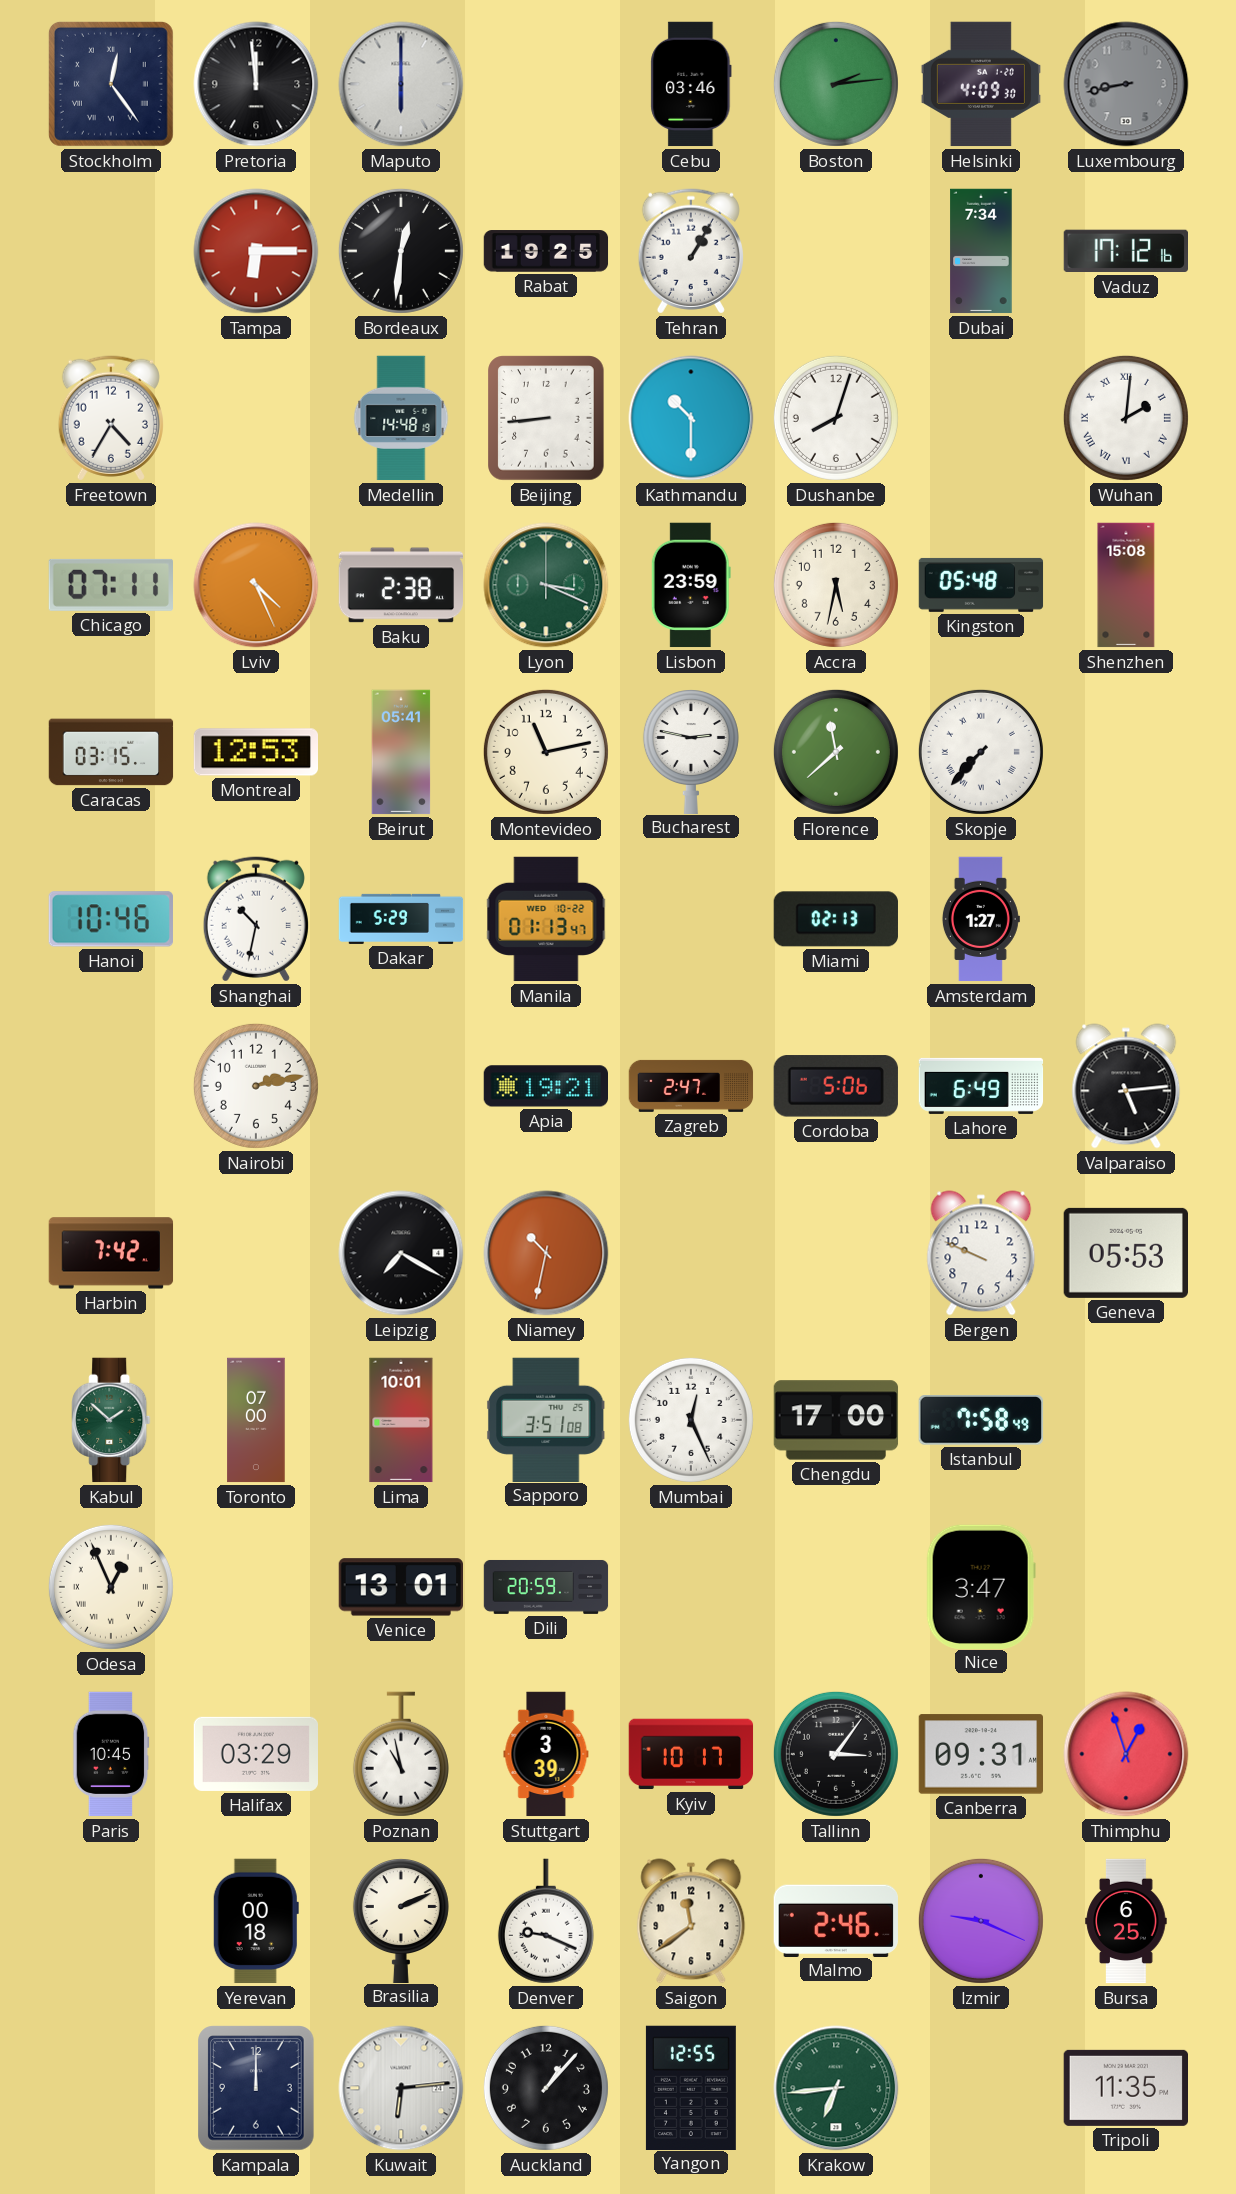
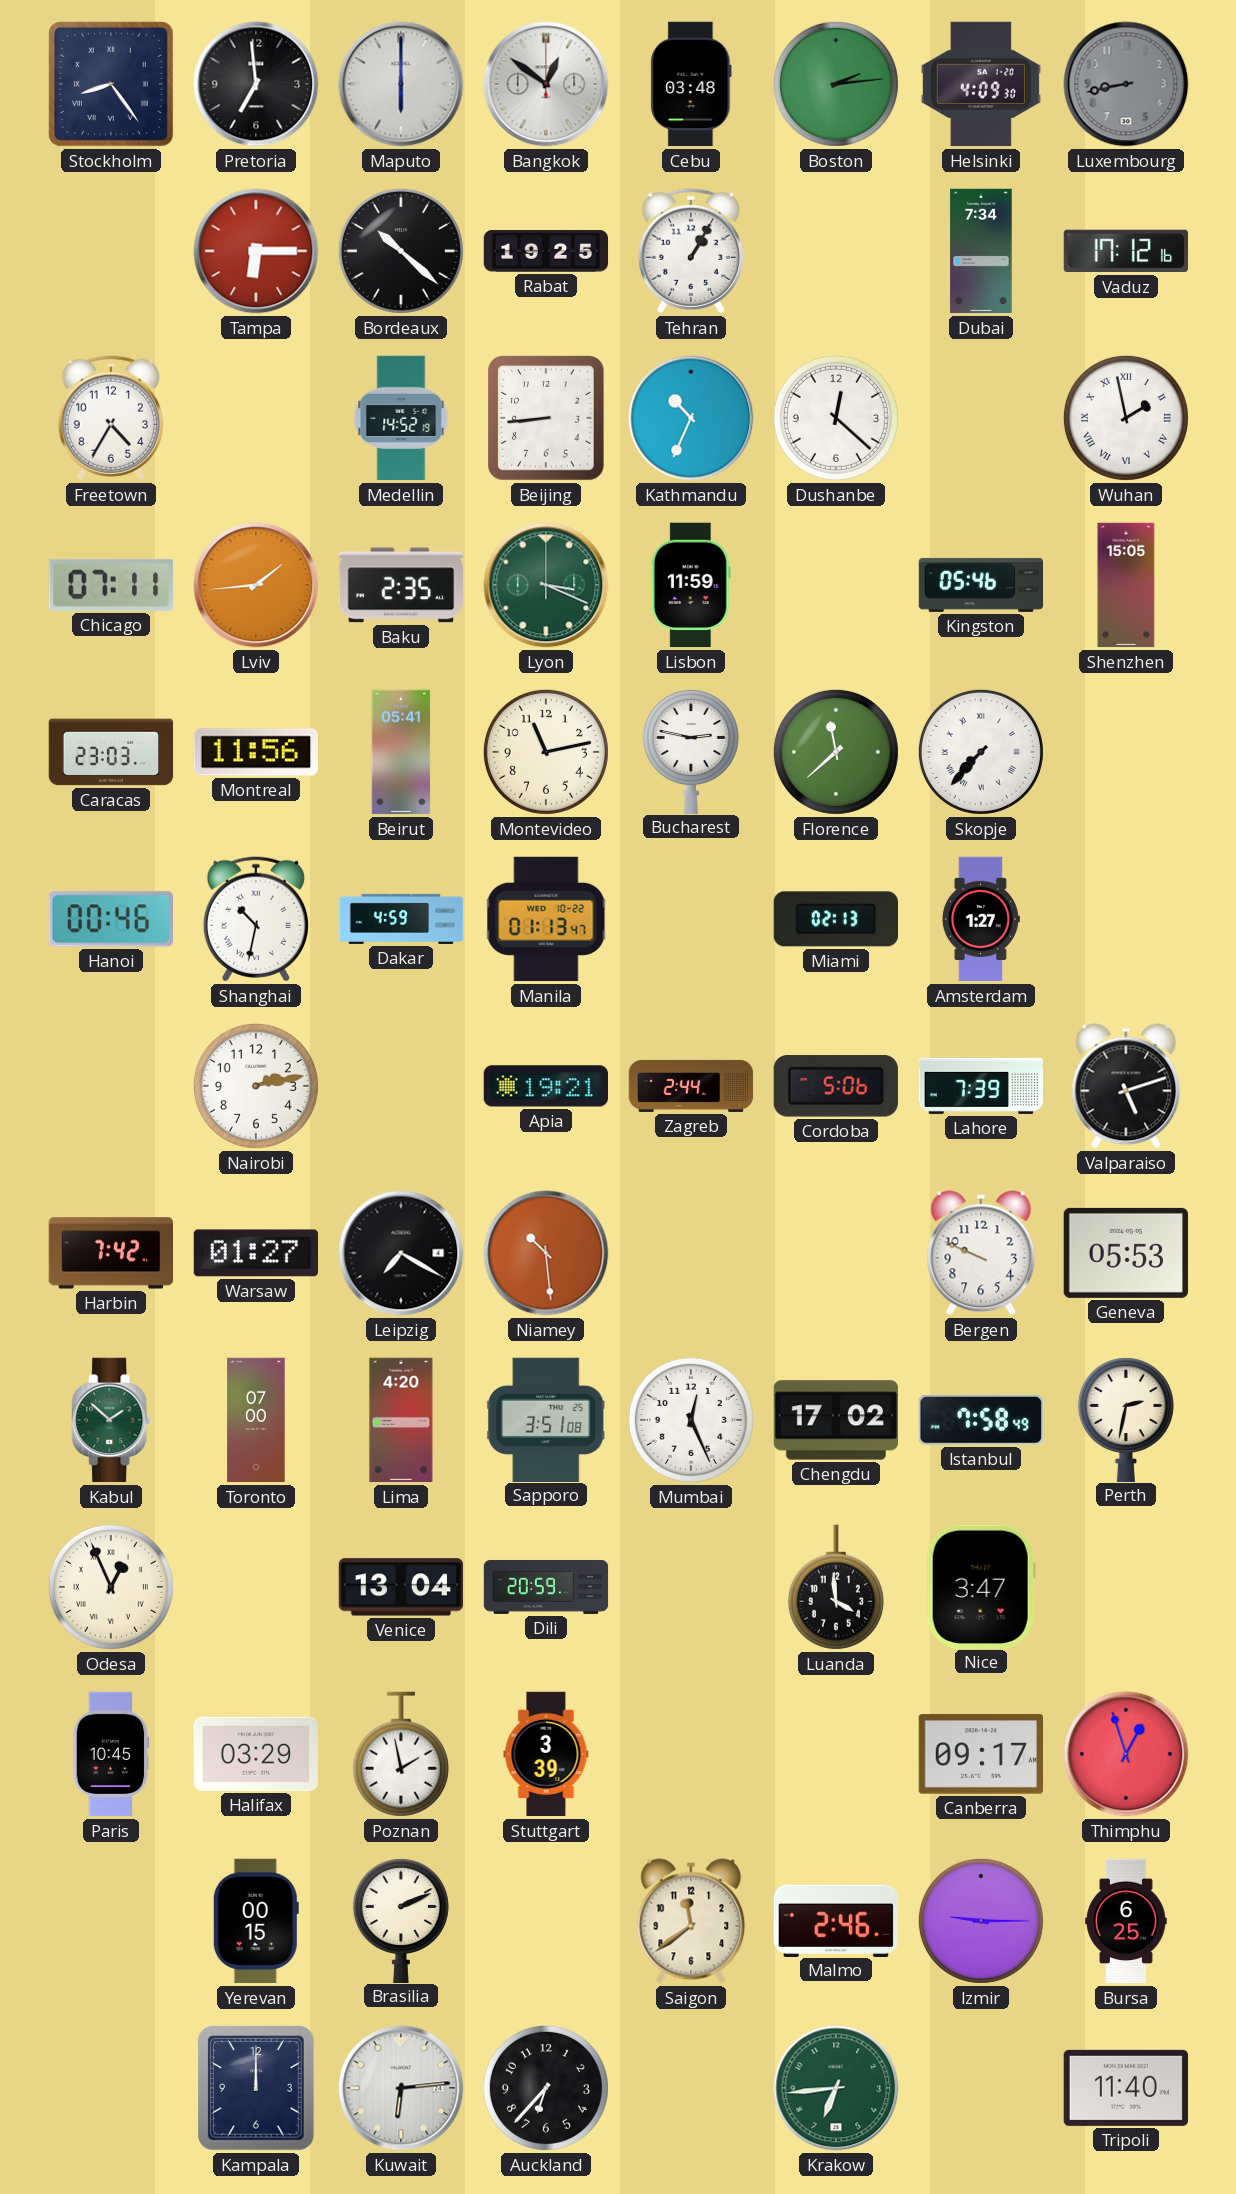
Stockholm: 12:24 -> 8:24 (111, 84)
Pretoria: 11:59 -> 6:59 (256, 84)
Bangkok: none -> 12:51 (546, 84)
Cebu: 03:46 -> 03:48 (691, 84)
Bordeaux: 12:31 -> 10:22 (401, 251)
Medellin: 14:48 -> 14:52 (401, 418)
Kathmandu: 10:30 -> 10:34 (691, 418)
Dushanbe: 8:03 -> 12:22 (836, 418)
Wuhan: 2:01 -> 1:58 (1126, 418)
Lviv: 4:26 -> 1:44 (256, 585)
Baku: 2:38 -> 2:35 (400, 585)
Lisbon: 23:59 -> 11:59 (691, 585)
Accra: 5:32 -> none (836, 585)
Kingston: 05:48 -> 05:46 (981, 585)
Shenzhen: 15:08 -> 15:05 (1126, 585)
Caracas: 03:15 -> 23:03 (111, 752)
Montreal: 12:53 -> 11:56 (255, 752)
Hanoi: 10:46 -> 00:46 (111, 919)
Dakar: 5:29 -> 4:59 (401, 919)
Zagreb: 2:47 -> 2:44 (691, 1086)
Lahore: 6:49 -> 7:39 (981, 1086)
Valparaiso: 5:14 -> 5:12 (1126, 1086)
Warsaw: none -> 01:27 (255, 1253)
Niamey: 10:32 -> 10:29 (546, 1253)
Lima: 10:01 -> 4:20 (401, 1420)
Chengdu: 17:00 -> 17:02 (836, 1420)
Perth: none -> 2:32 (1126, 1420)
Venice: 13:01 -> 13:04 (400, 1587)
Luanda: none -> 3:59 (836, 1587)
Poznan: 10:58 -> 1:58 (401, 1754)
Kyiv: 10:17 -> none (691, 1754)
Tallinn: 3:06 -> none (836, 1754)
Canberra: 09:31 -> 09:17 (980, 1754)
Yerevan: 00:18 -> 00:15 (256, 1921)
Denver: 9:19 -> none (546, 1921)
Izmir: 9:19 -> 9:15 (981, 1921)
Auckland: 1:07 -> 6:37 (546, 2088)
Yangon: 12:55 -> none (691, 2087)
Tripoli: 11:35 -> 11:40 (1125, 2088)
